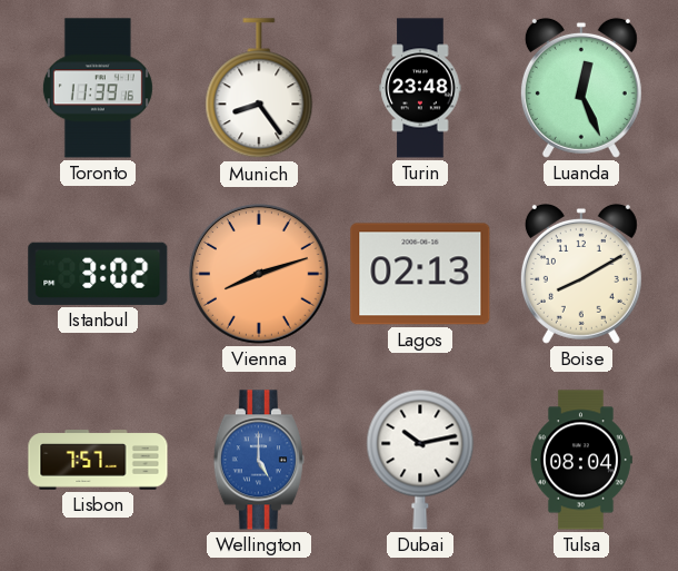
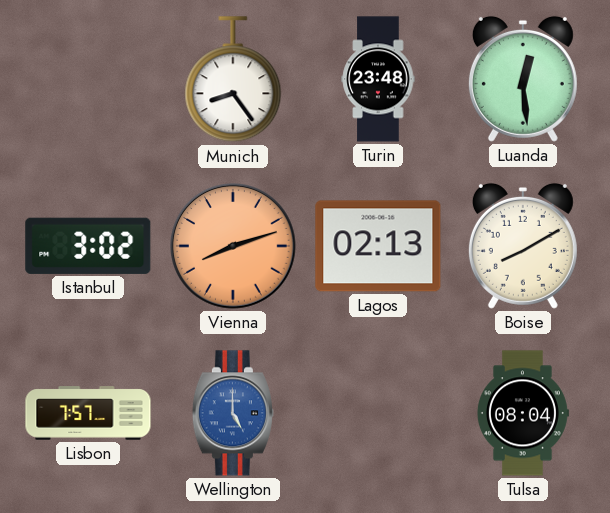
Toronto: 11:39 -> none (98, 88)
Luanda: 12:26 -> 12:29 (523, 79)
Dubai: 10:13 -> none (420, 460)
